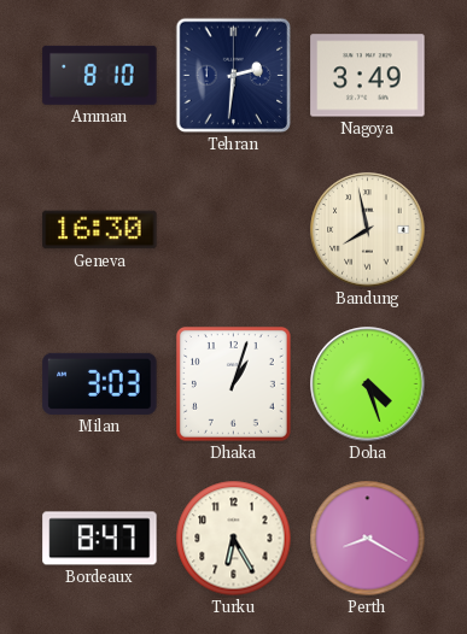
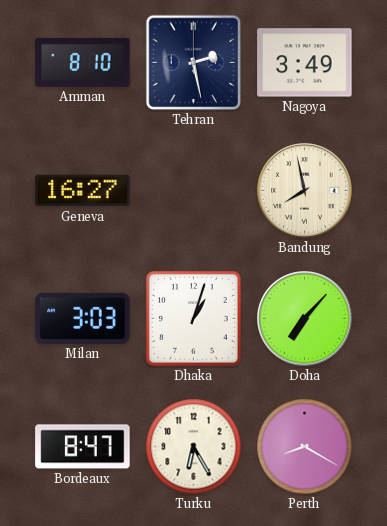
Tehran: 2:31 -> 2:28 (194, 63)
Geneva: 16:30 -> 16:27 (83, 191)
Doha: 4:27 -> 7:07 (305, 319)
